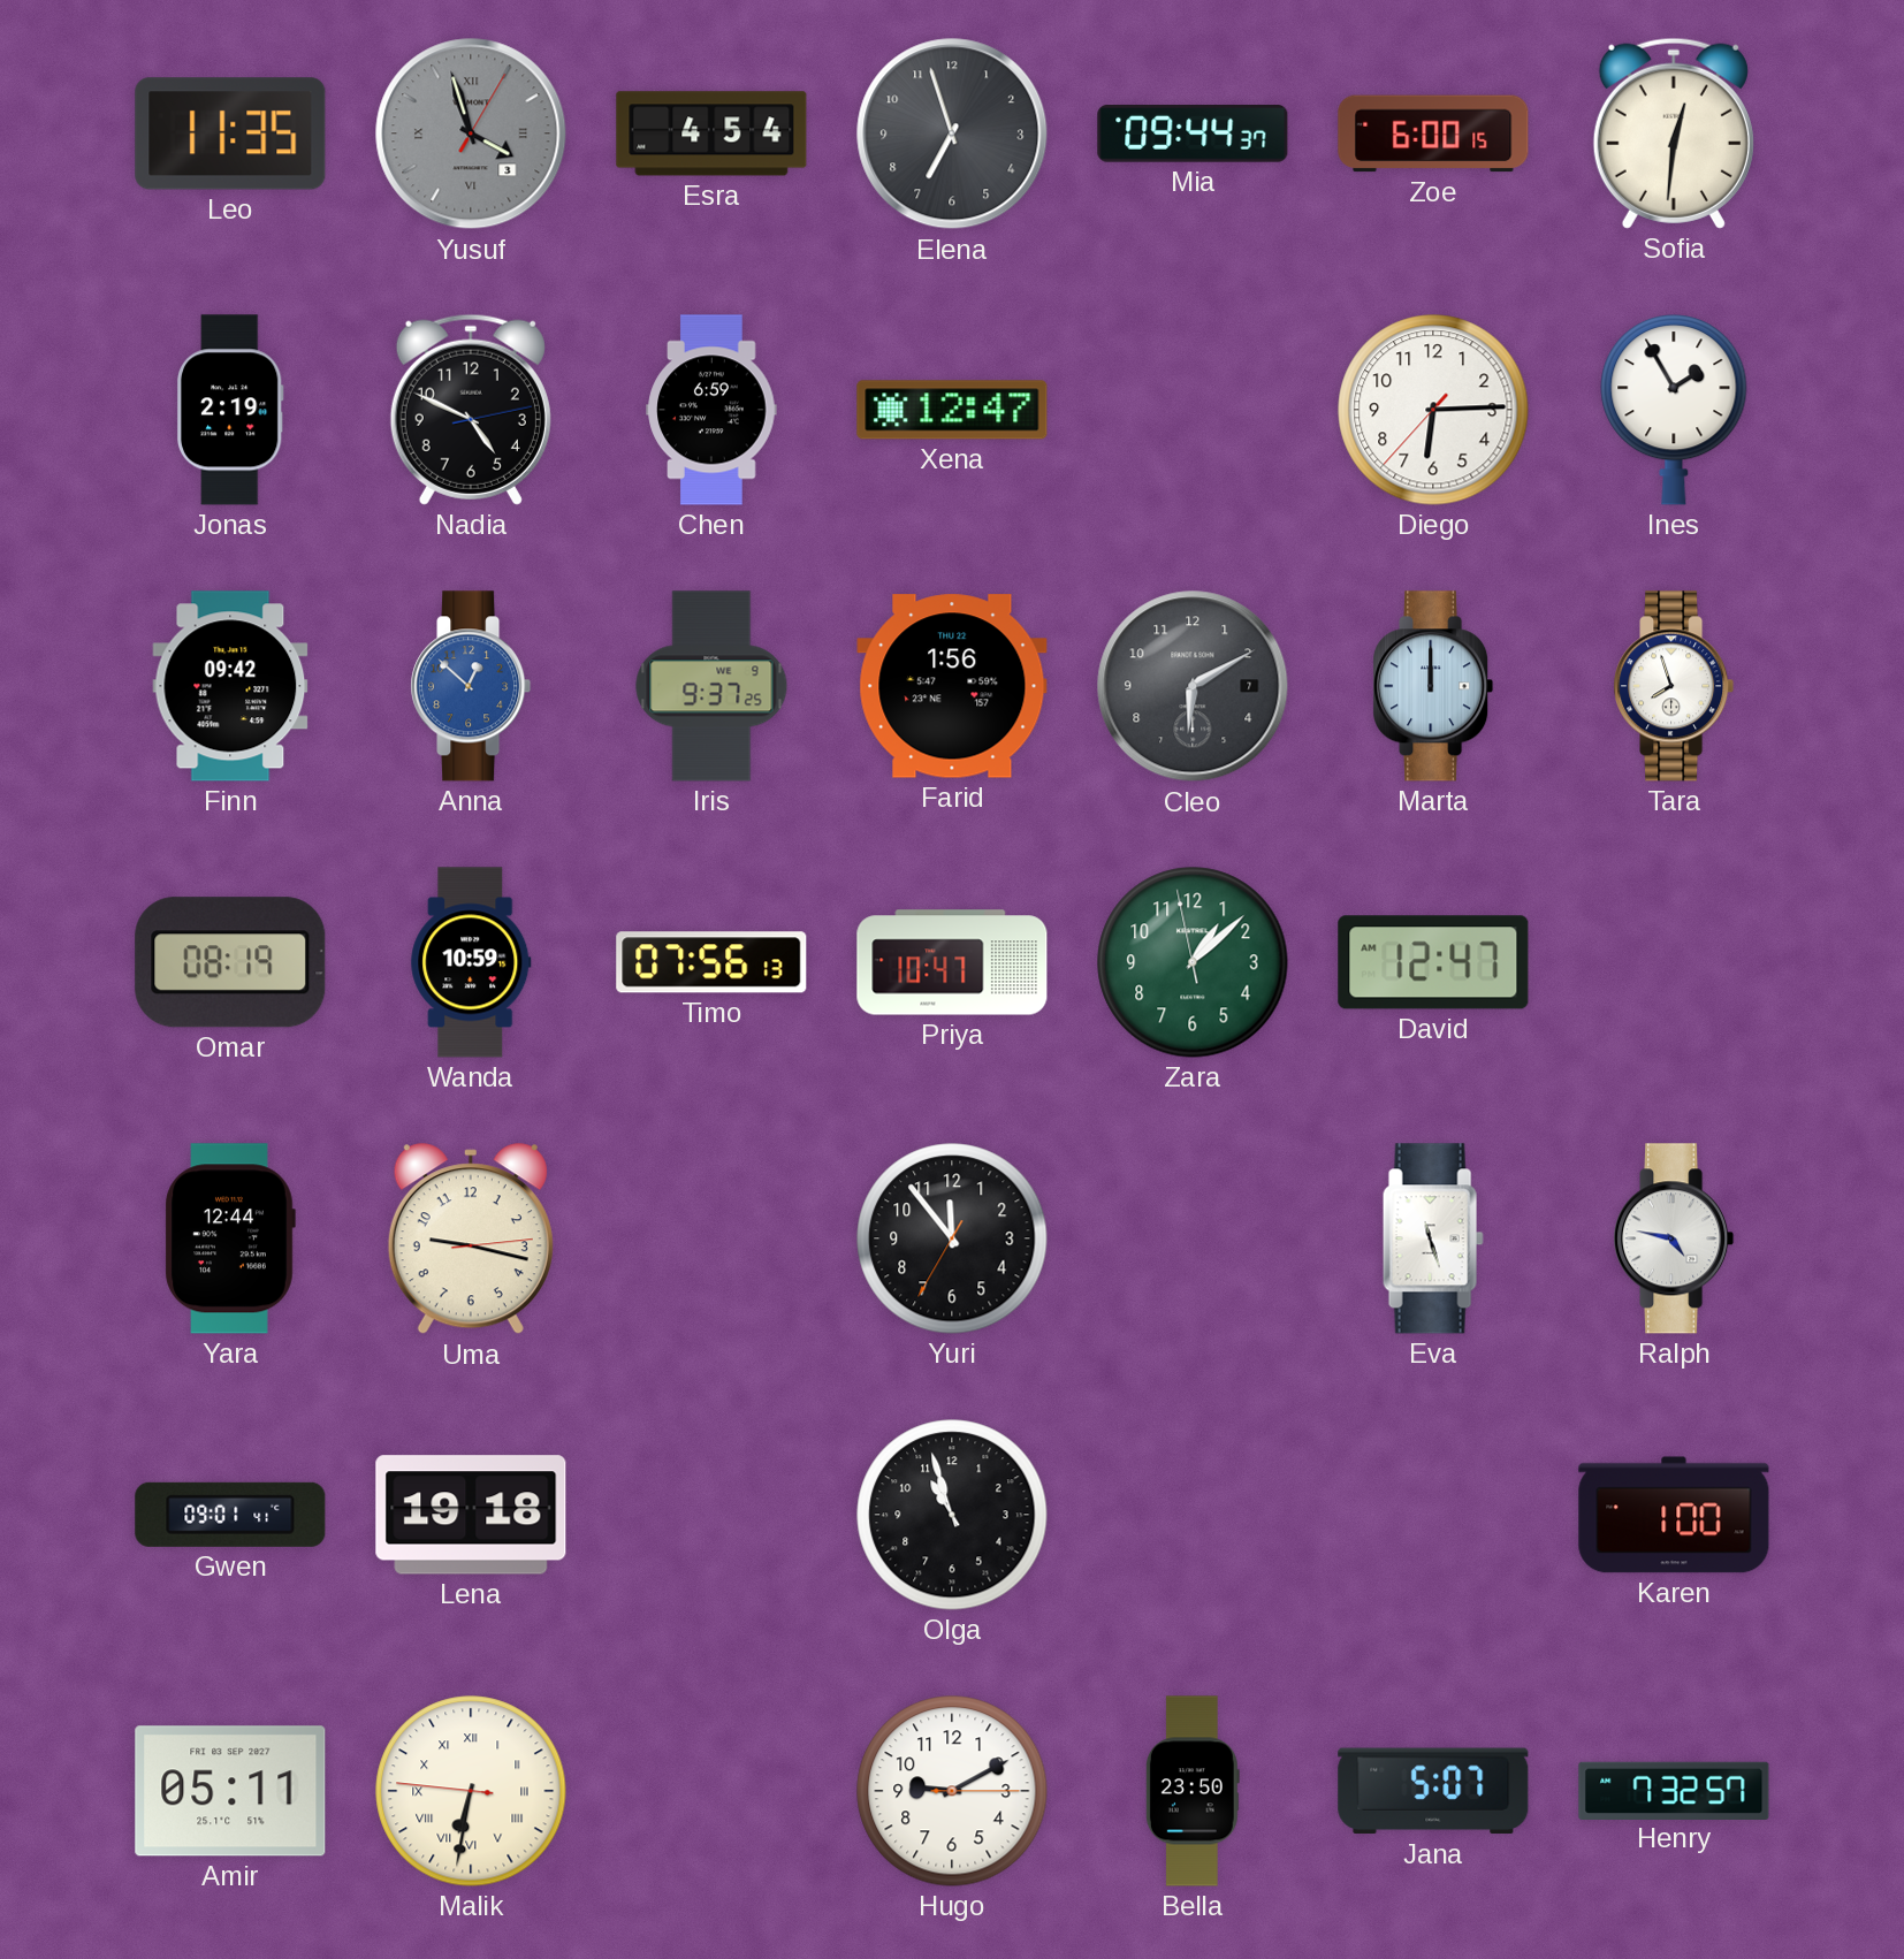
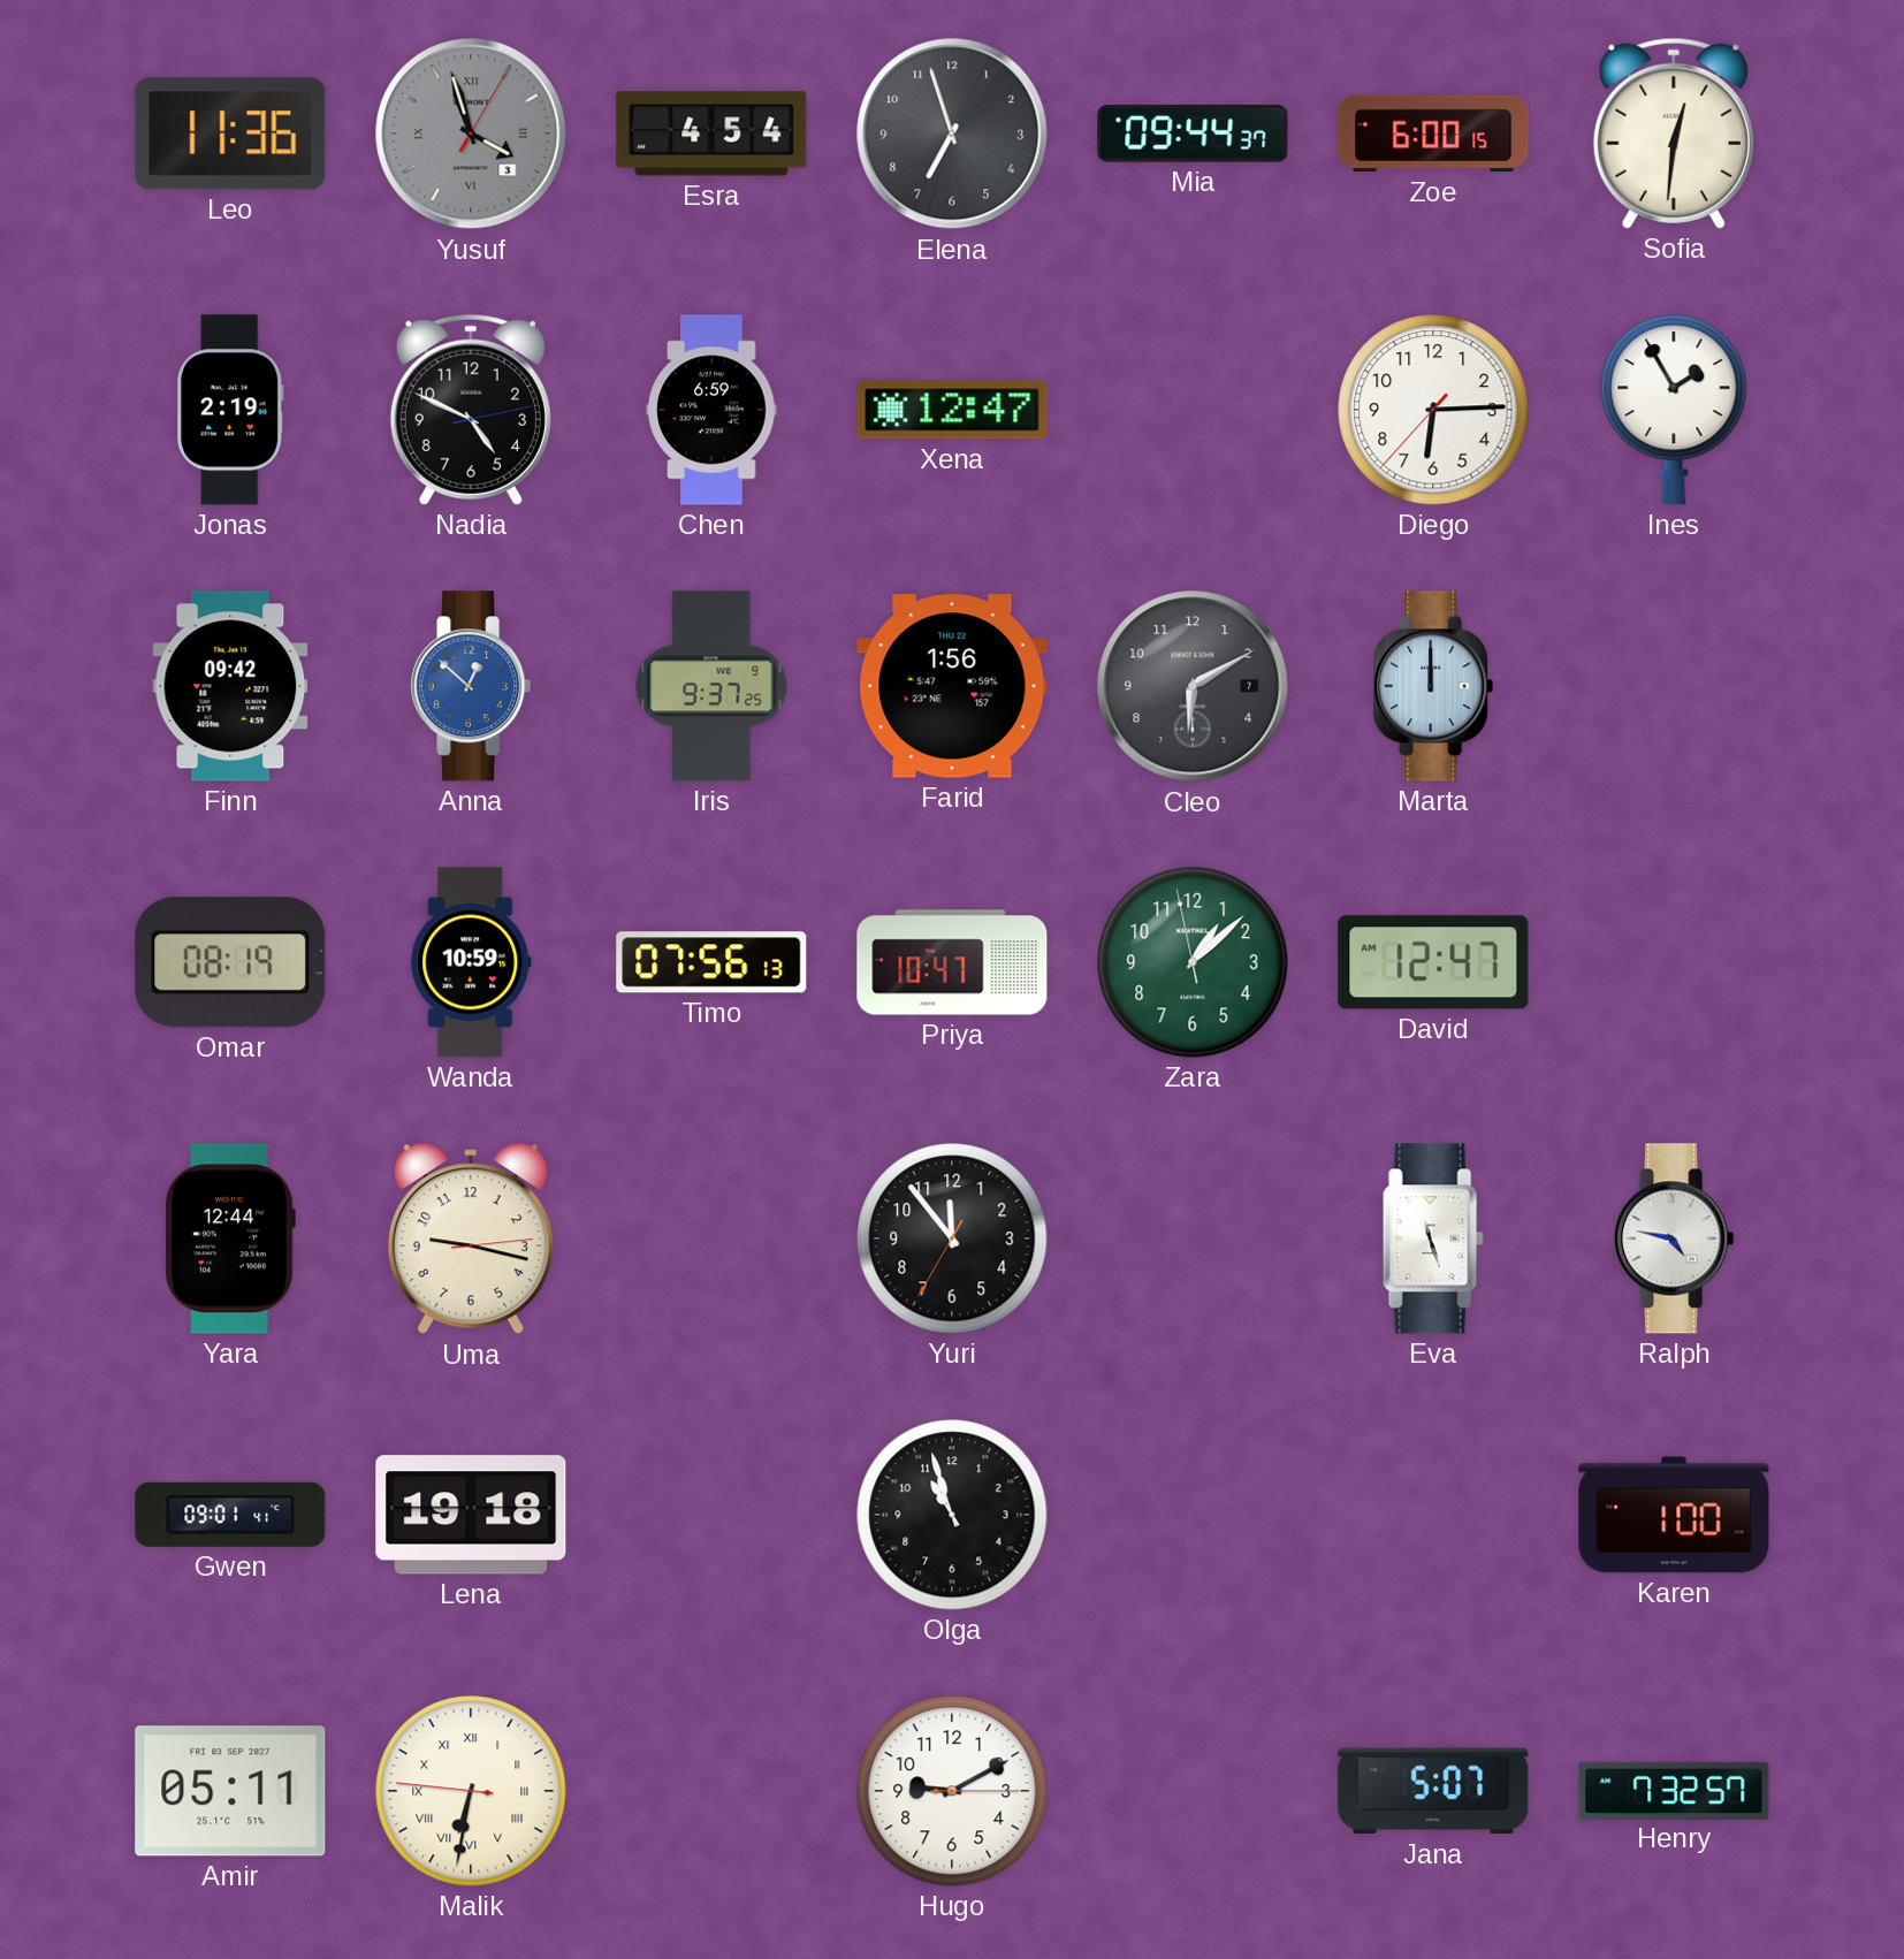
Leo: 11:35 -> 11:36 (230, 134)
Tara: 7:57 -> none (1674, 686)
Bella: 23:50 -> none (1193, 1791)
